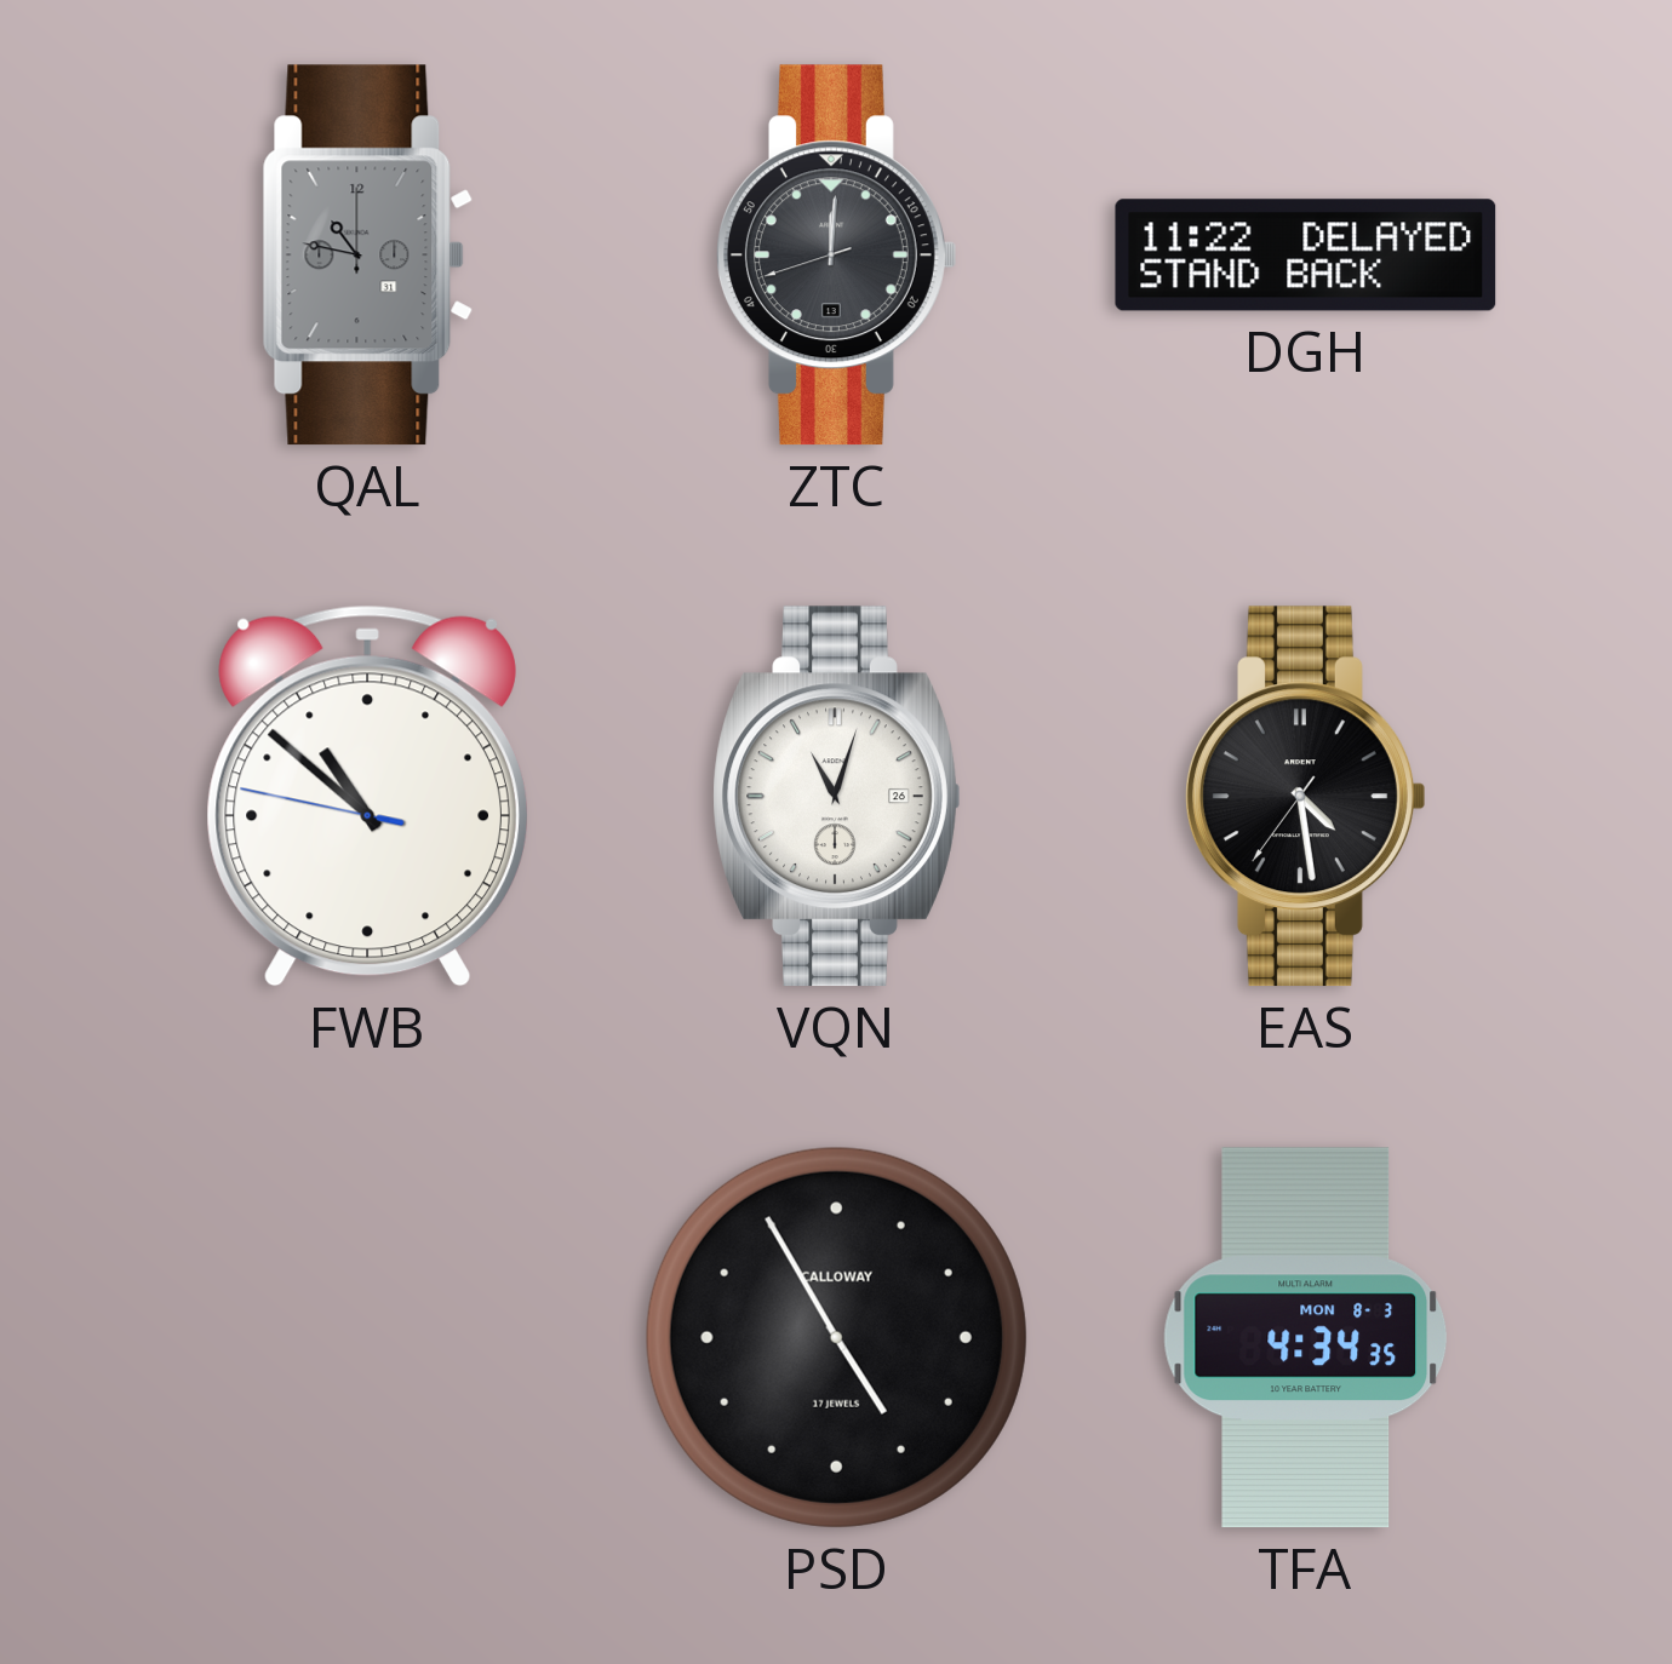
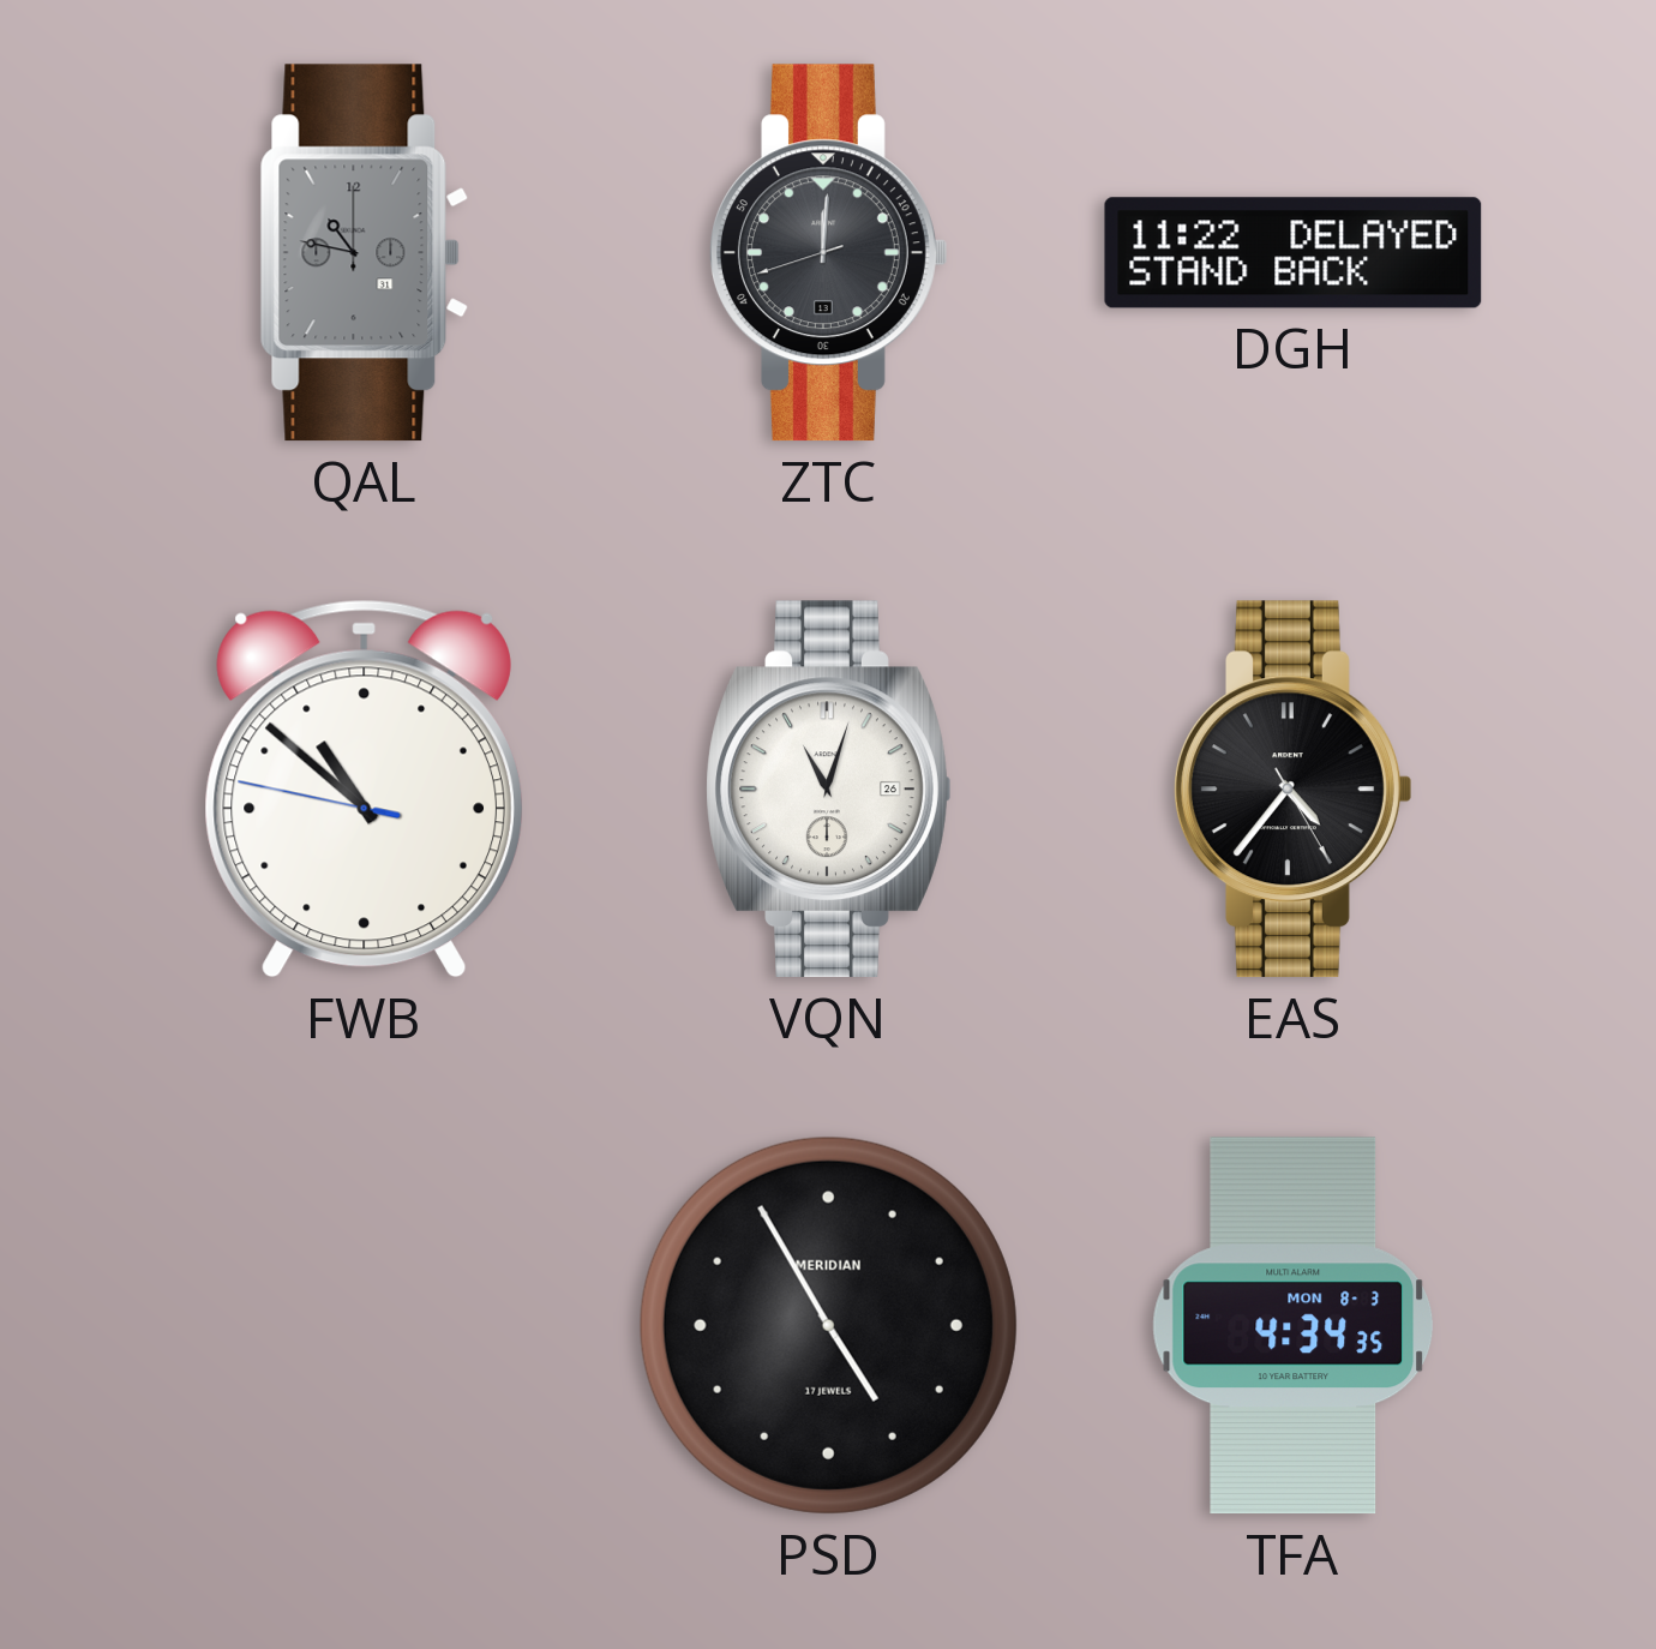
EAS: 4:28 -> 4:36 (1294, 790)
PSD brand: CALLOWAY -> MERIDIAN (828, 1325)
